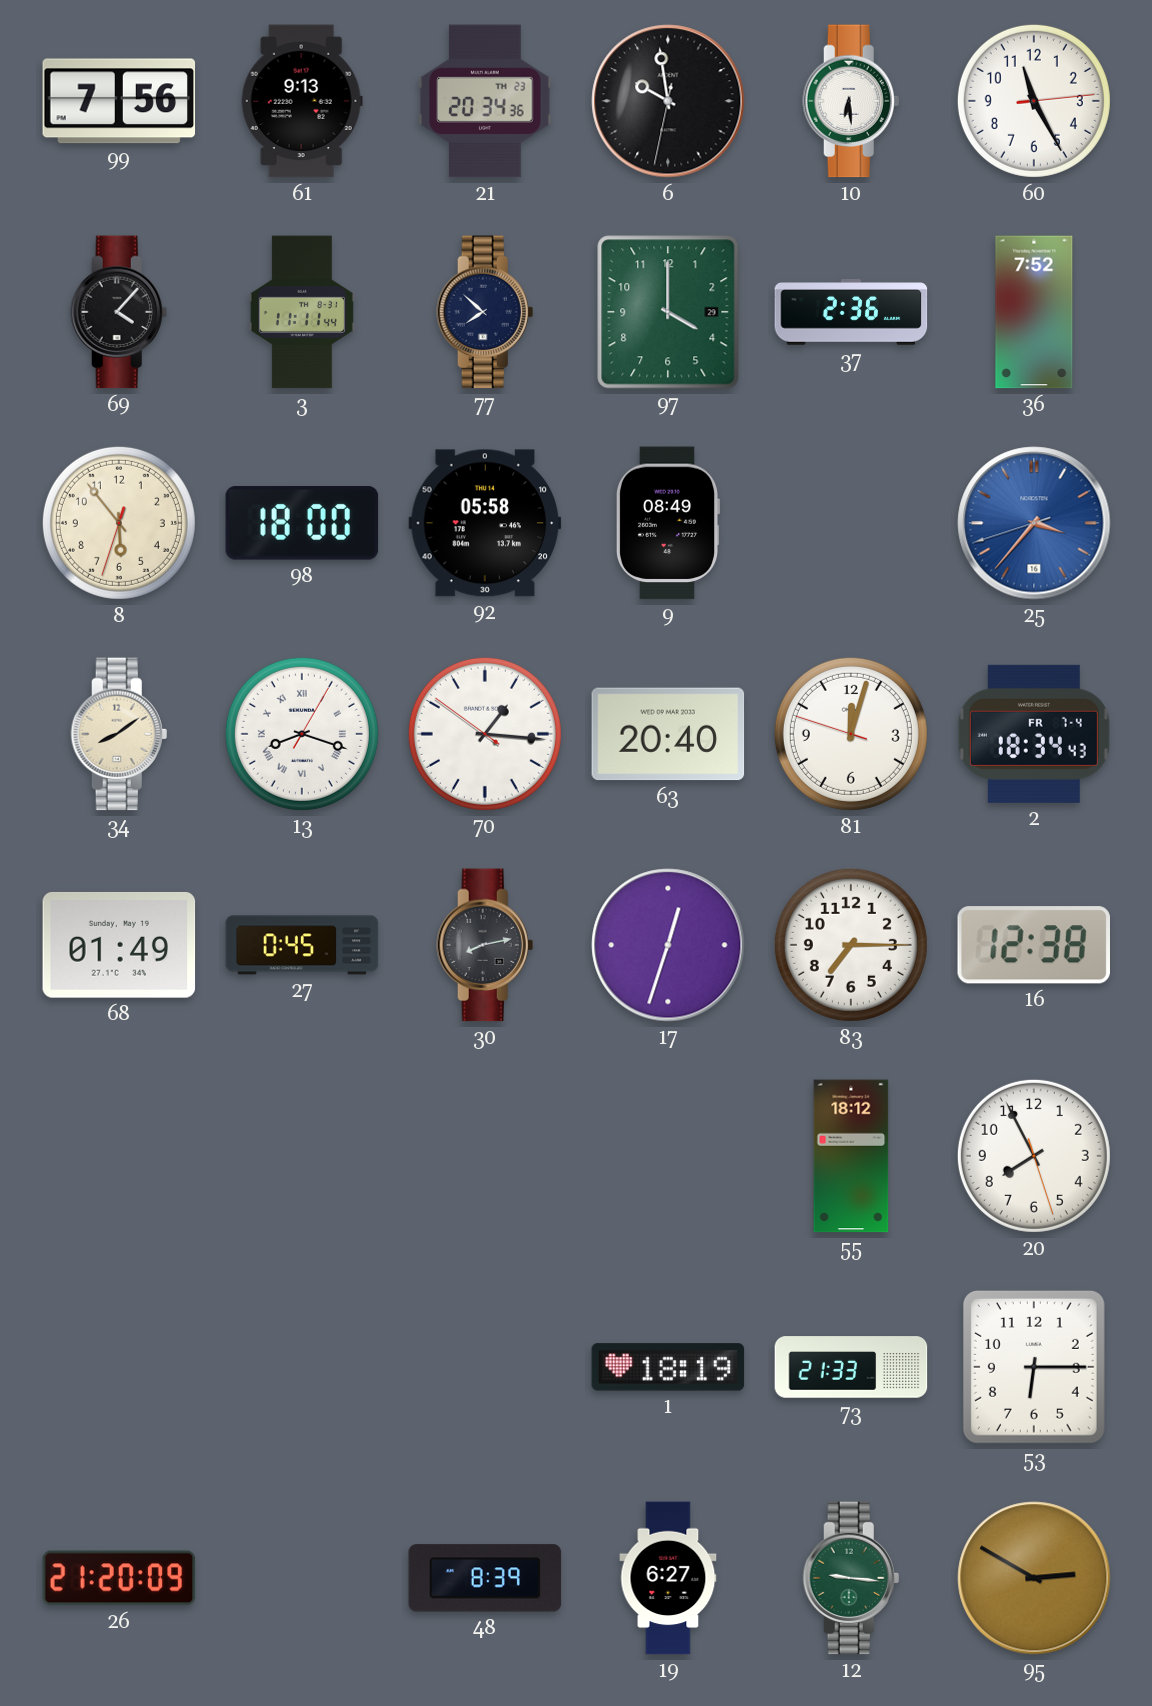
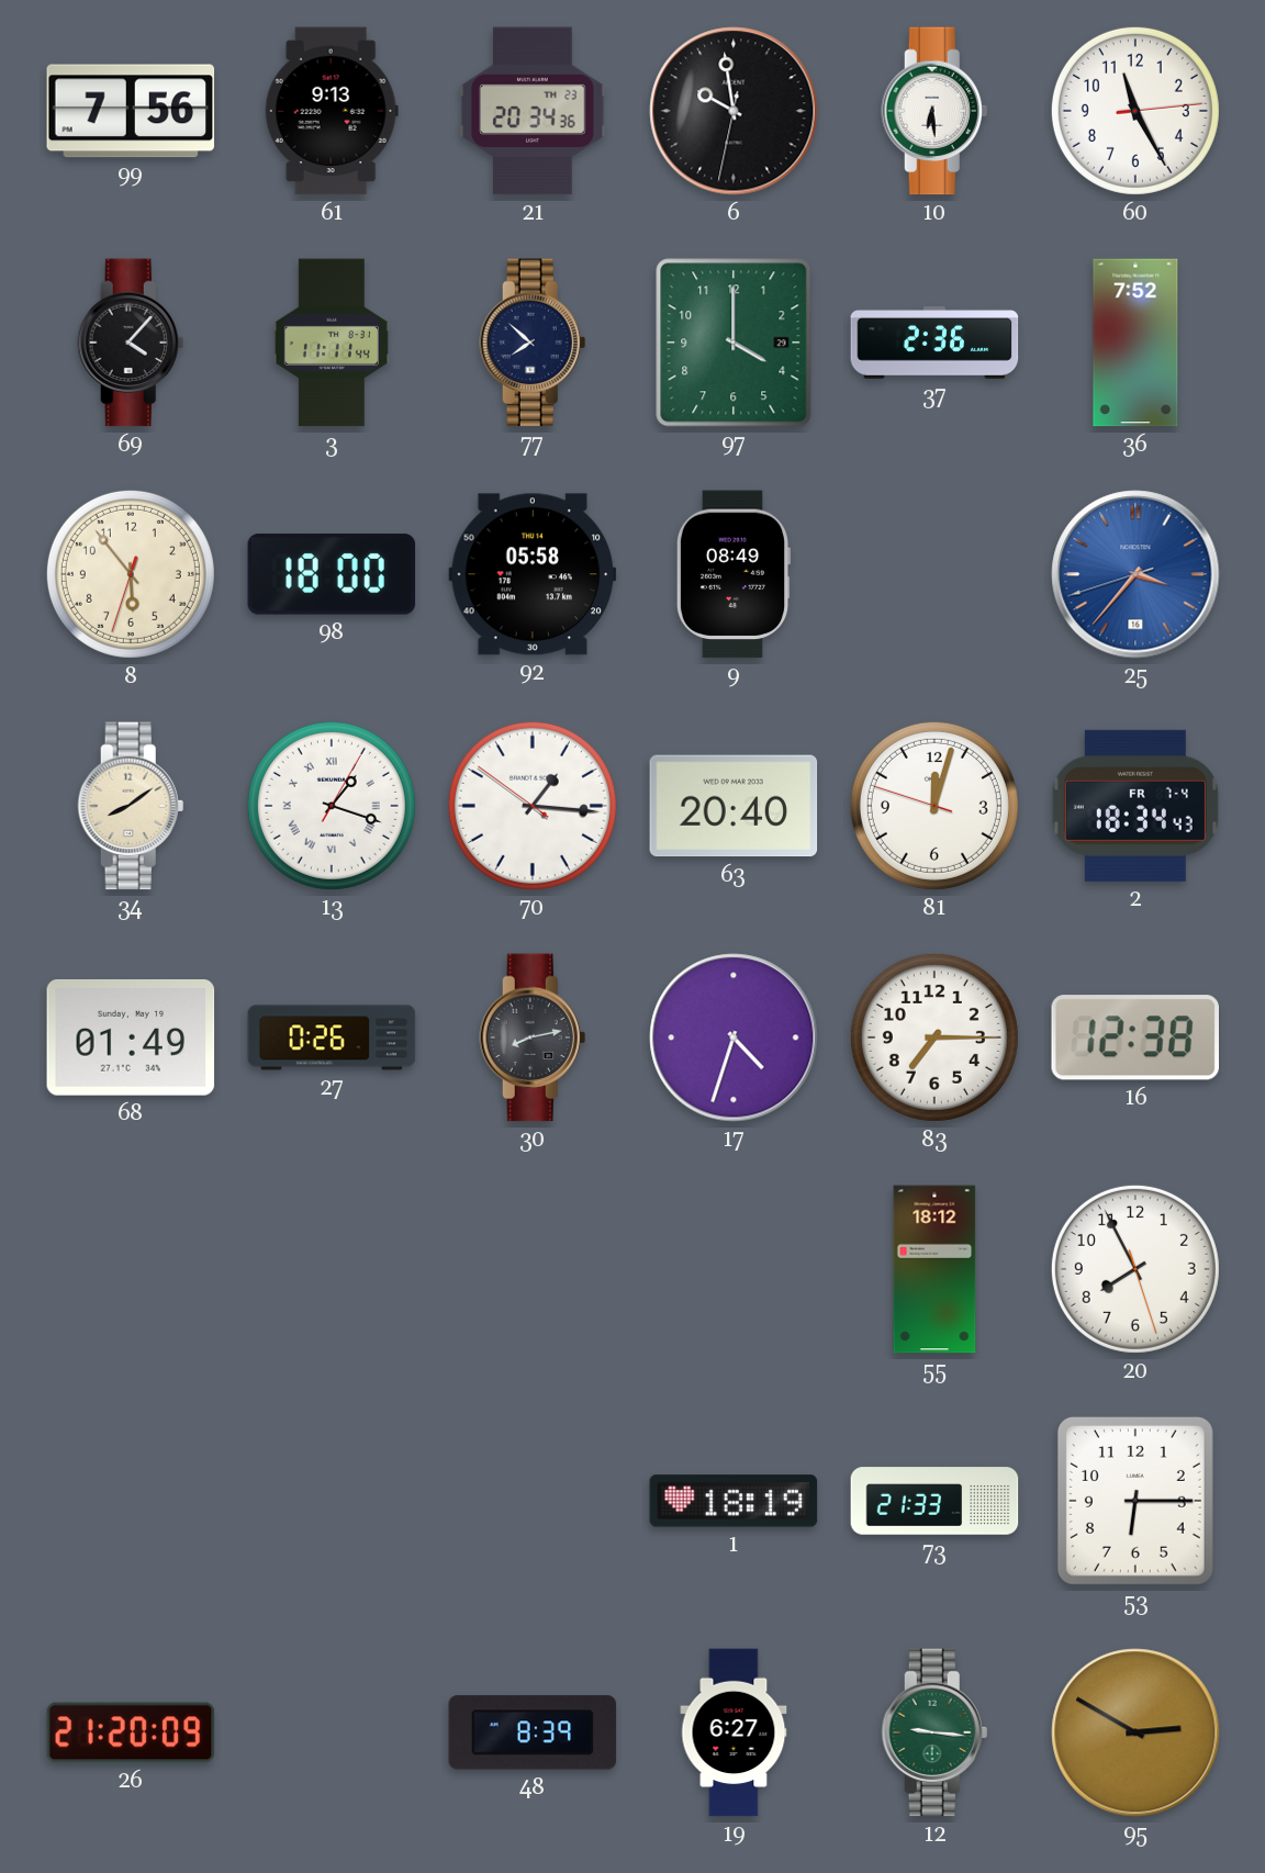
13: 8:18 -> 1:18 (332, 806)
27: 0:45 -> 0:26 (332, 1038)
17: 12:33 -> 4:33 (734, 1038)
